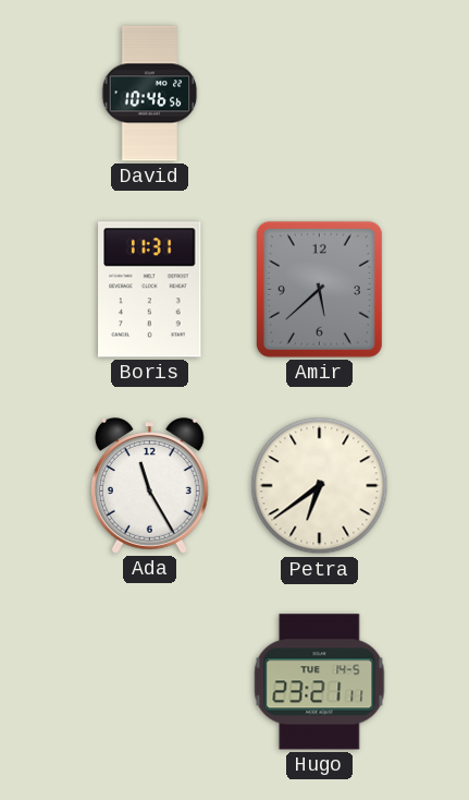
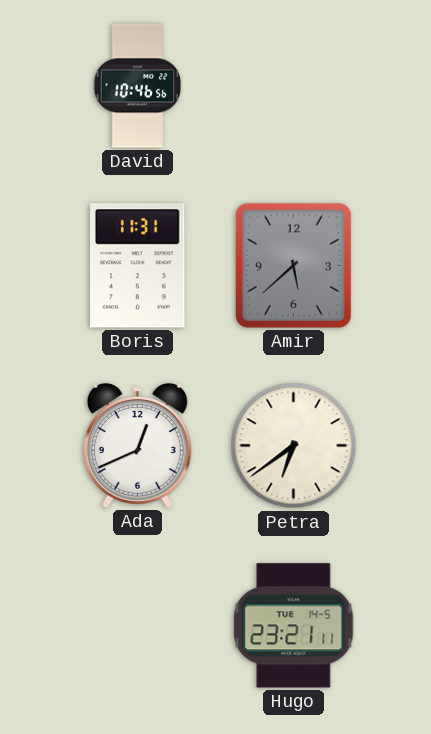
Ada: 11:25 -> 12:41 (137, 446)
